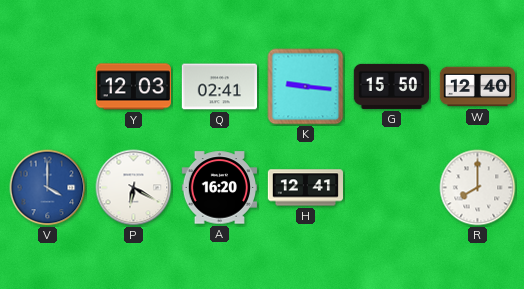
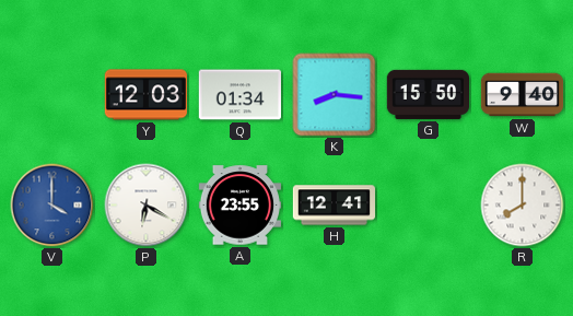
Q: 02:41 -> 01:34 (239, 95)
K: 9:16 -> 8:16 (335, 95)
W: 12:40 -> 9:40 (523, 95)
A: 16:20 -> 23:55 (239, 206)
